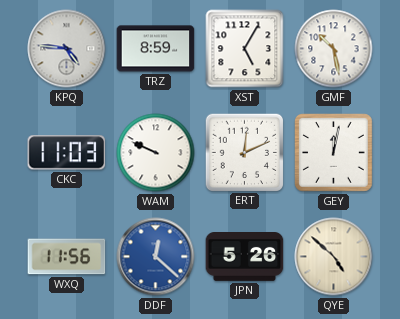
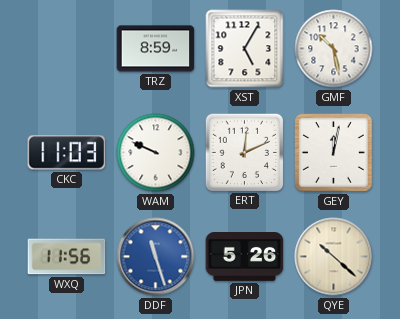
KPQ: 4:46 -> none (67, 49)
DDF: 12:22 -> 11:27 (156, 257)
QYE: 4:52 -> 10:22 (334, 257)
